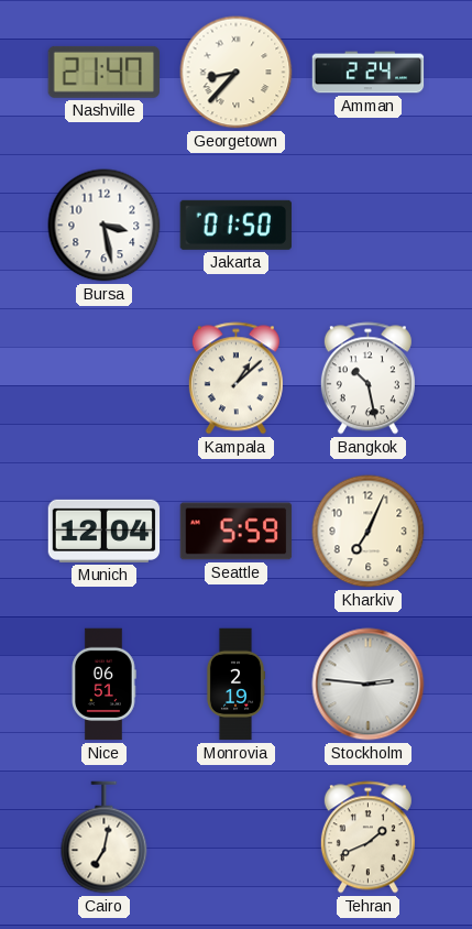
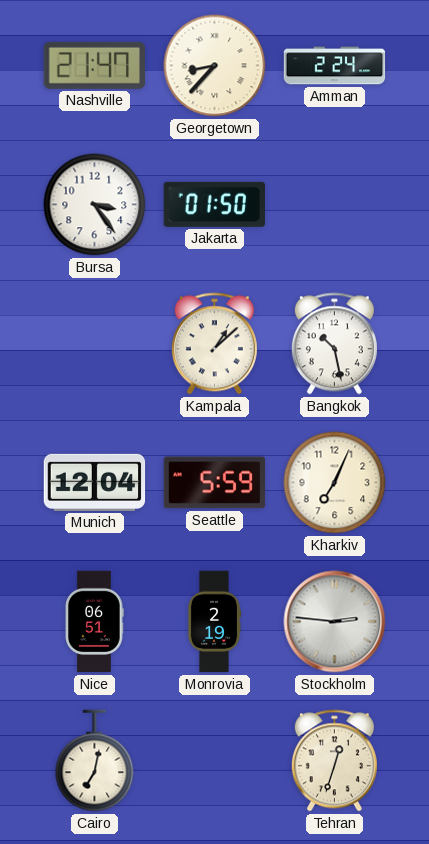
Bursa: 3:28 -> 3:24 (95, 205)
Tehran: 1:41 -> 12:33 (334, 761)
